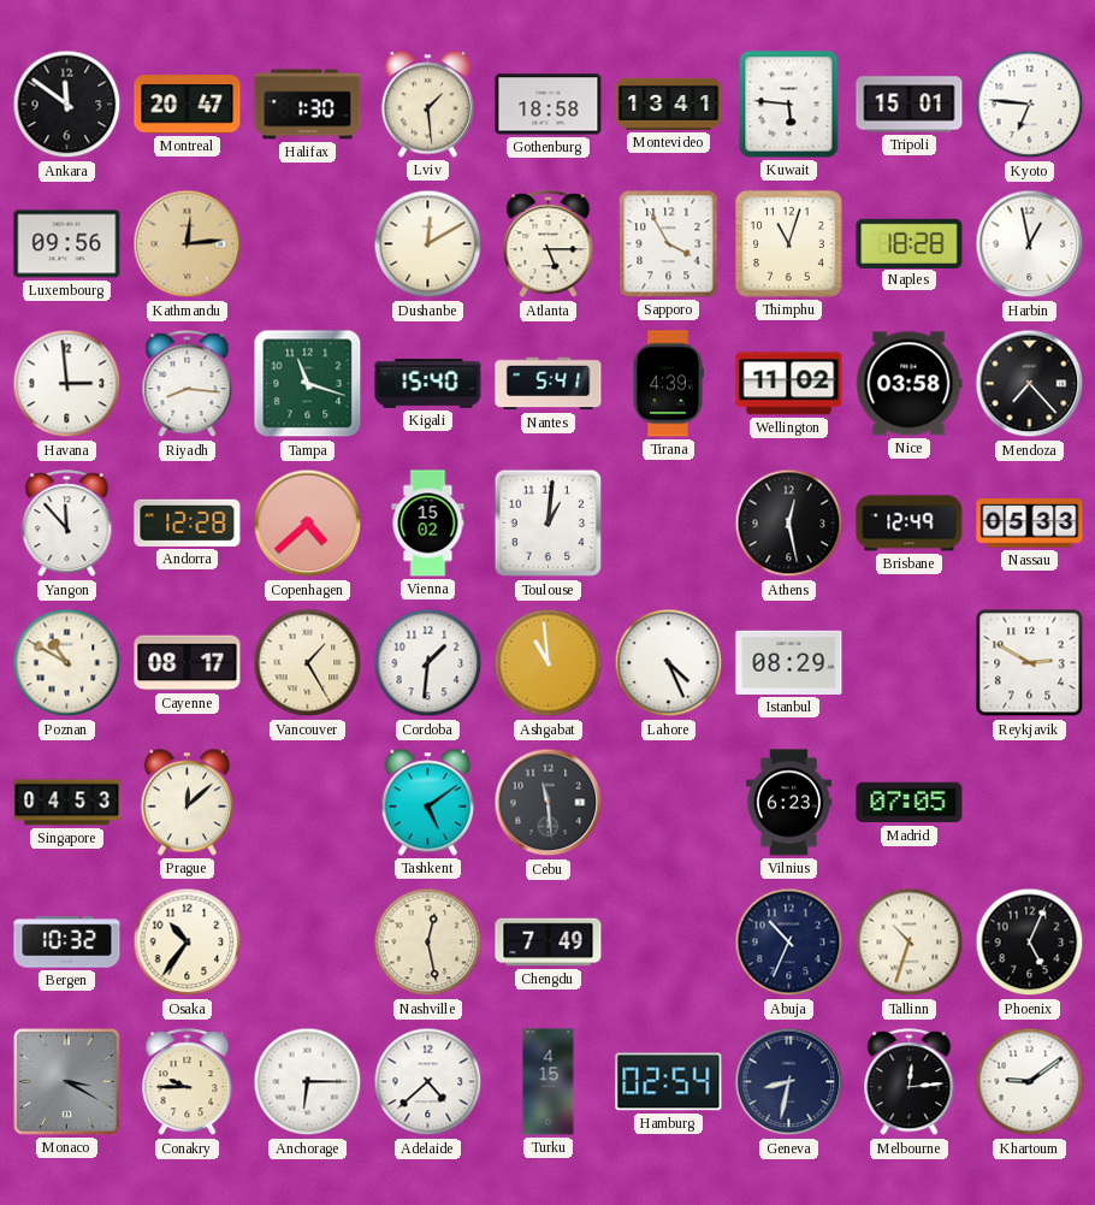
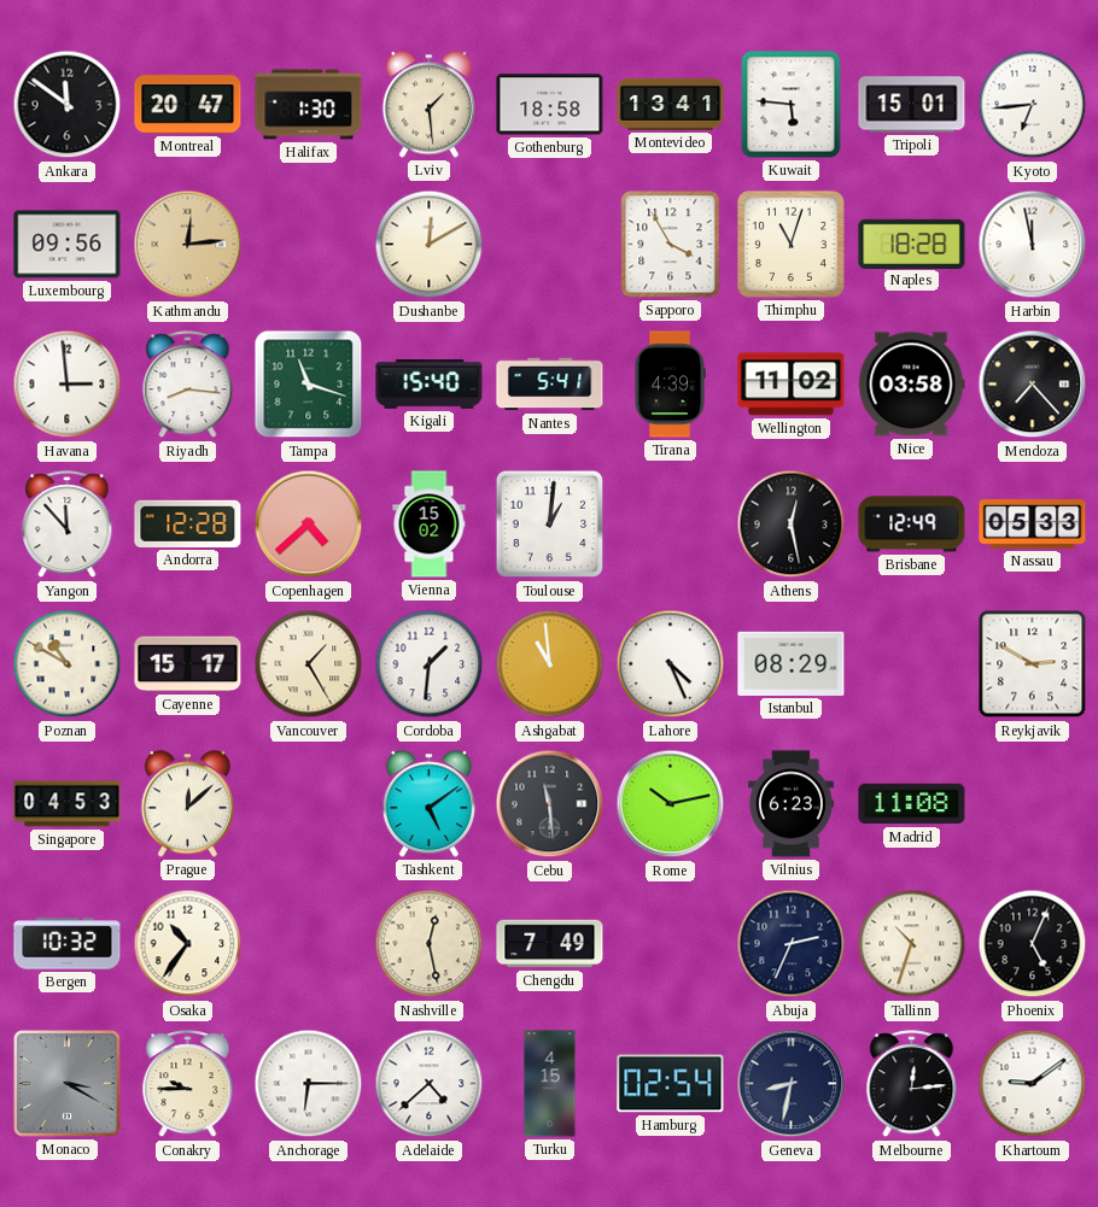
Kyoto: 6:46 -> 6:44 (1033, 105)
Atlanta: 5:15 -> none (549, 244)
Harbin: 12:58 -> 11:58 (1033, 245)
Cayenne: 08:17 -> 15:17 (188, 664)
Rome: none -> 10:13 (671, 804)
Madrid: 07:05 -> 11:08 (912, 804)
Abuja: 10:34 -> 2:34 (792, 944)
